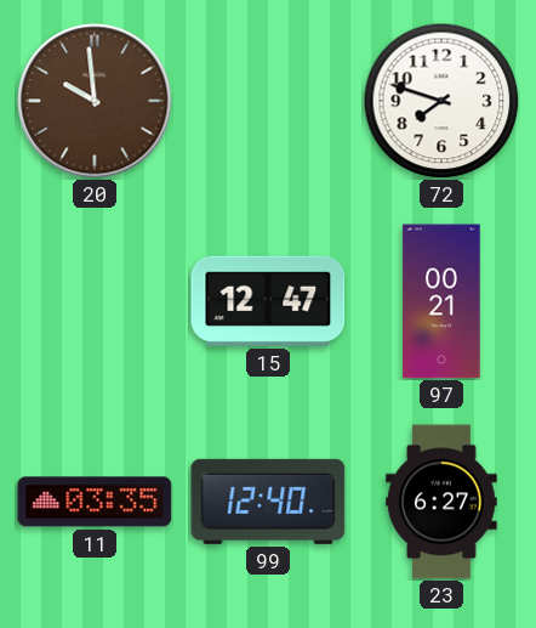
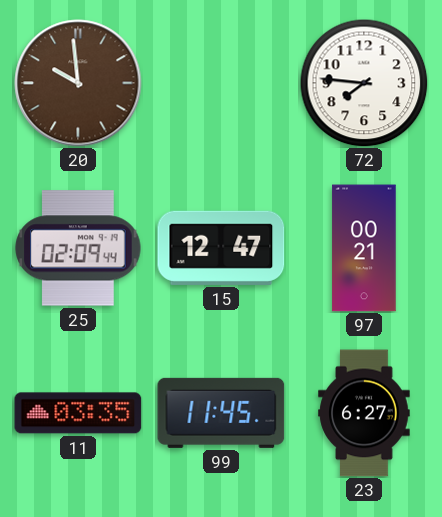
72: 7:48 -> 7:46 (364, 83)
25: none -> 02:09 (78, 248)
99: 12:40 -> 11:45 (221, 413)
